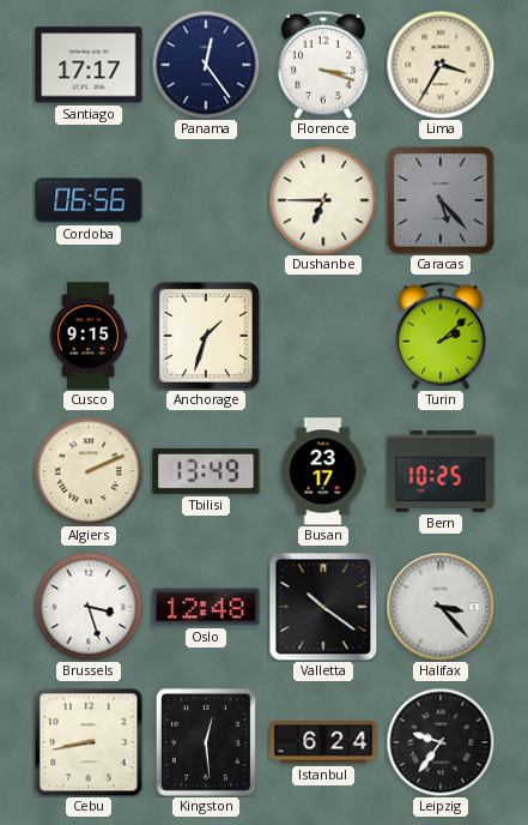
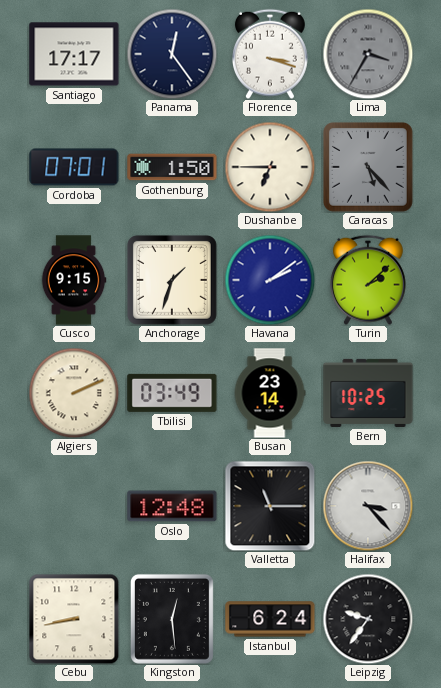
Lima dial: cream -> grey (368, 54)
Cordoba: 06:56 -> 07:01 (74, 167)
Gothenburg: none -> 1:50 (172, 167)
Havana: none -> 2:09 (270, 280)
Tbilisi: 13:49 -> 03:49 (172, 393)
Busan: 23:17 -> 23:14 (270, 393)
Brussels: 3:27 -> none (89, 607)
Valletta: 10:21 -> 11:15 (270, 506)
